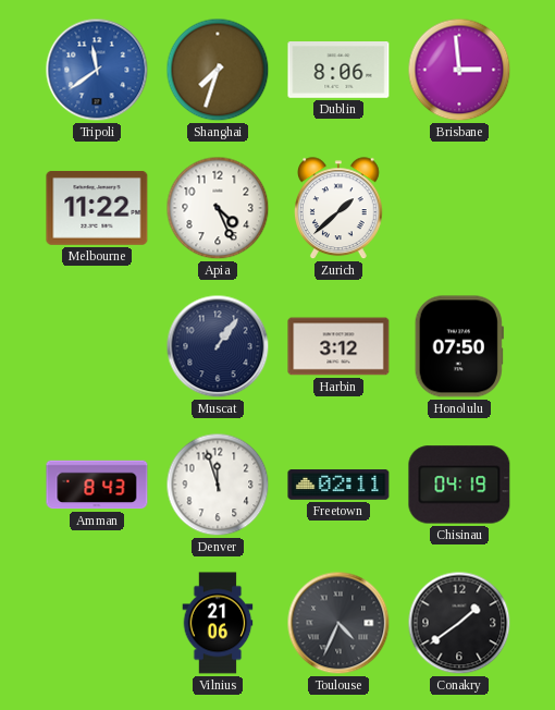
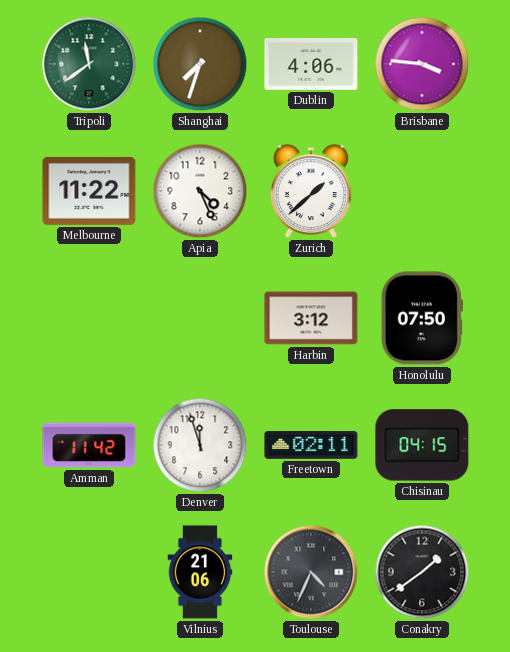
Tripoli dial: blue -> green (89, 64)
Dublin: 8:06 -> 4:06 (311, 65)
Brisbane: 2:59 -> 3:46 (422, 64)
Muscat: 1:06 -> none (218, 346)
Amman: 8:43 -> 11:42 (89, 445)
Chisinau: 04:19 -> 04:15 (422, 445)
